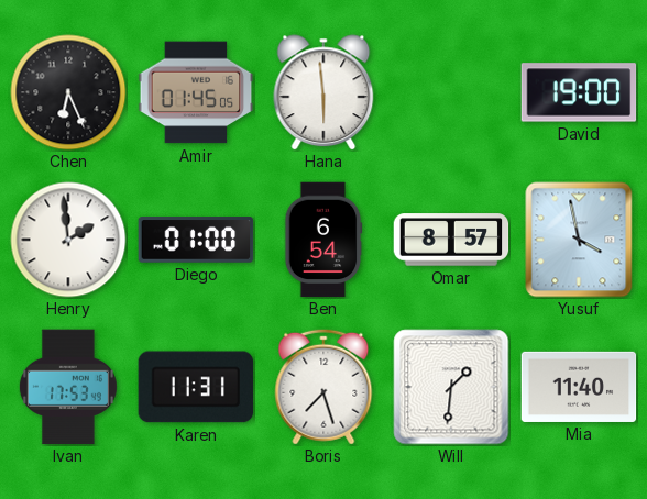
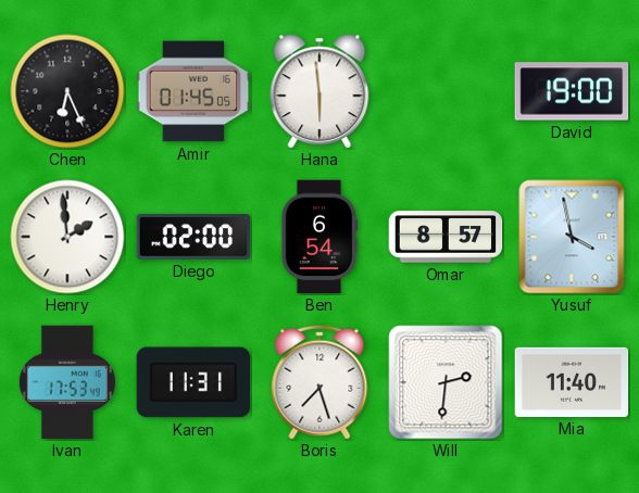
Diego: 01:00 -> 02:00 (193, 237)
Will: 1:31 -> 2:31 (446, 382)
